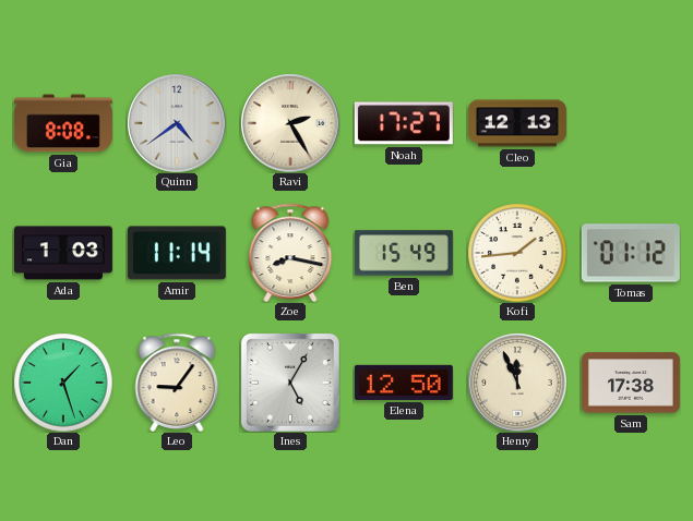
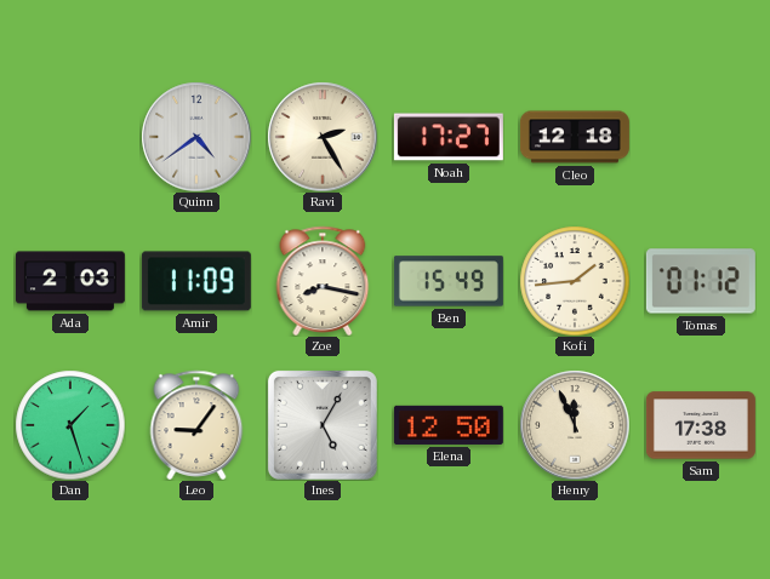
Gia: 8:08 -> none (63, 123)
Cleo: 12:13 -> 12:18 (575, 137)
Ada: 1:03 -> 2:03 (70, 281)
Amir: 11:14 -> 11:09 (196, 281)
